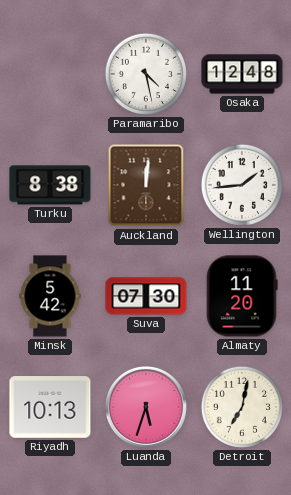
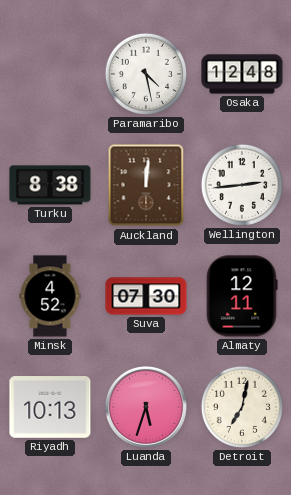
Wellington: 1:44 -> 2:44 (242, 185)
Minsk: 5:42 -> 4:52 (50, 296)
Almaty: 11:20 -> 12:11 (242, 296)
